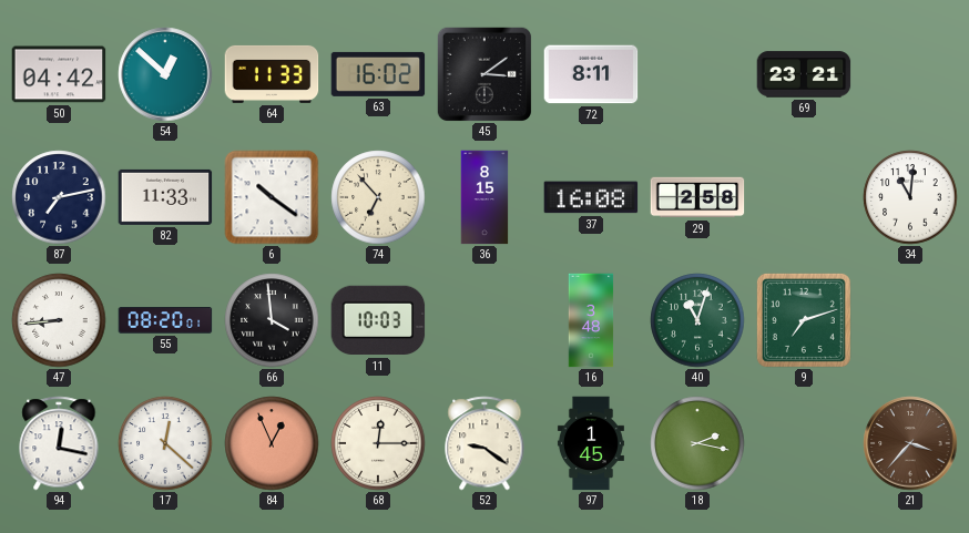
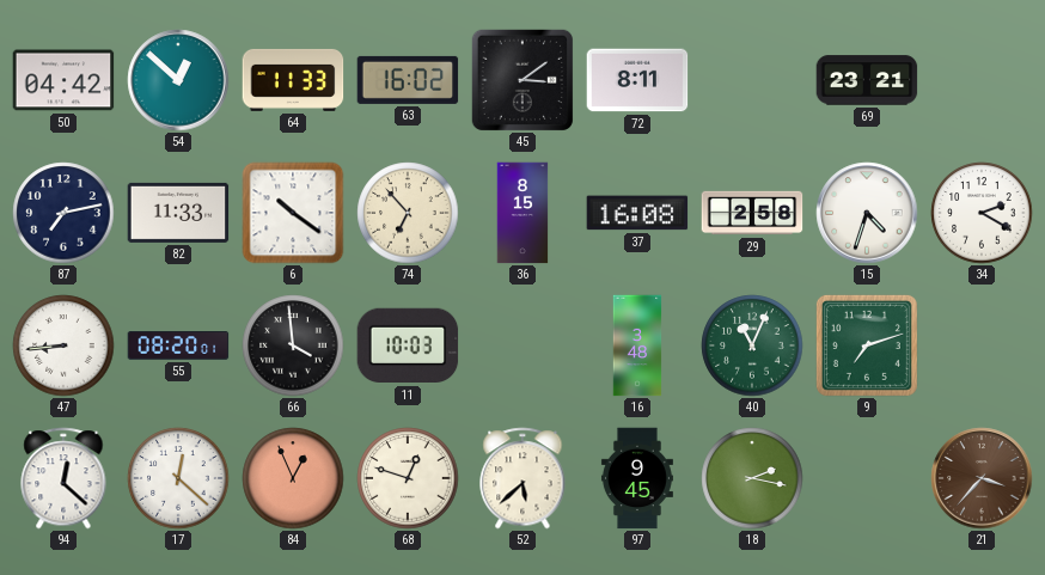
15: none -> 4:33 (867, 213)
34: 11:01 -> 2:20 (982, 213)
40: 11:03 -> 11:04 (752, 345)
94: 12:17 -> 12:22 (63, 478)
68: 12:15 -> 12:48 (408, 478)
52: 9:21 -> 5:38 (522, 478)
97: 1:45 -> 9:45 (637, 478)
